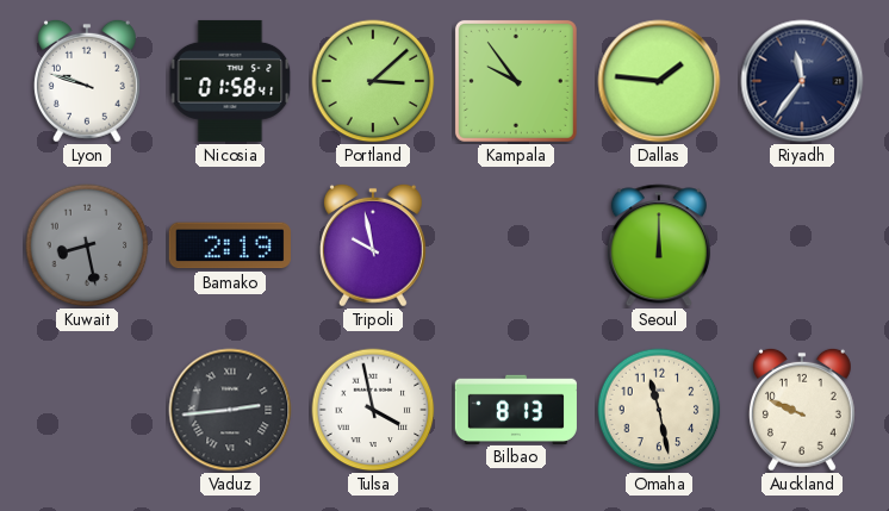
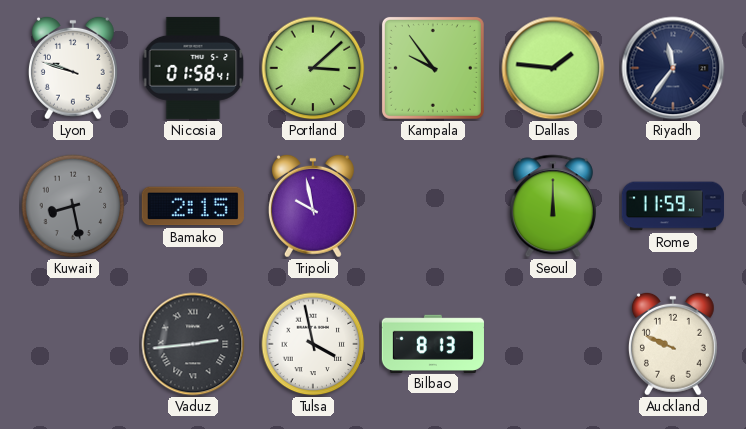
Bamako: 2:19 -> 2:15 (193, 206)
Rome: none -> 11:59 (673, 206)
Omaha: 11:28 -> none (659, 410)
